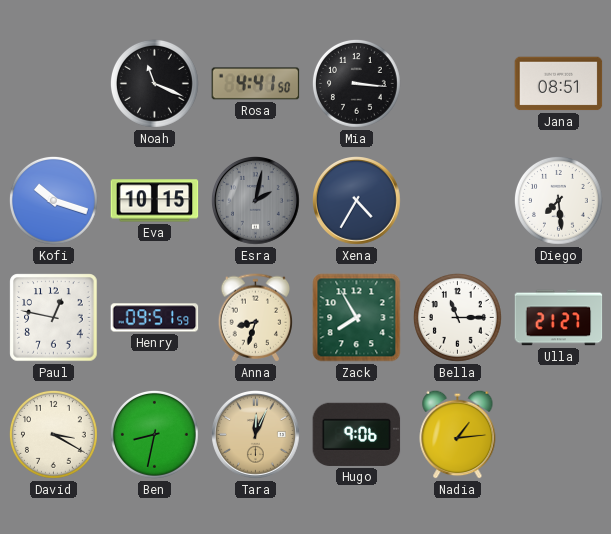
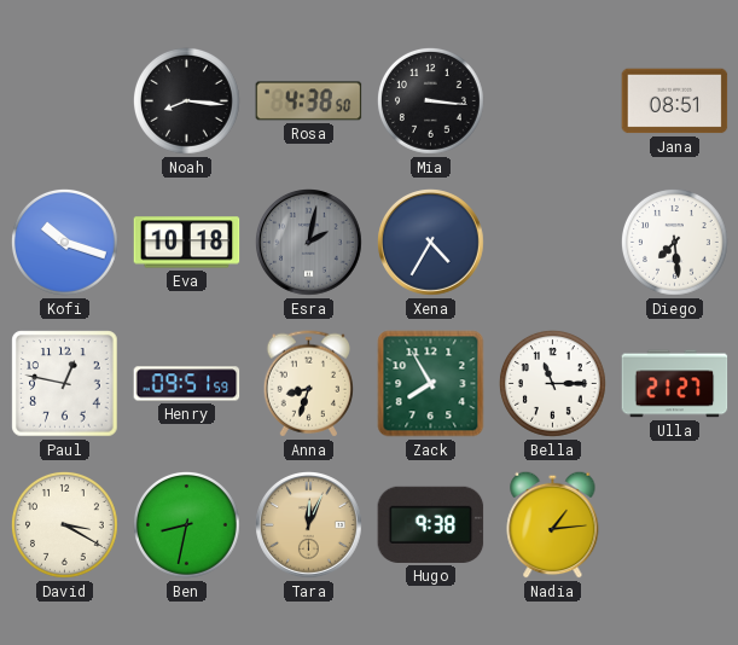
Noah: 11:19 -> 8:16 (187, 101)
Rosa: 4:41 -> 4:38 (309, 101)
Eva: 10:15 -> 10:18 (187, 243)
Hugo: 9:06 -> 9:38 (431, 524)
